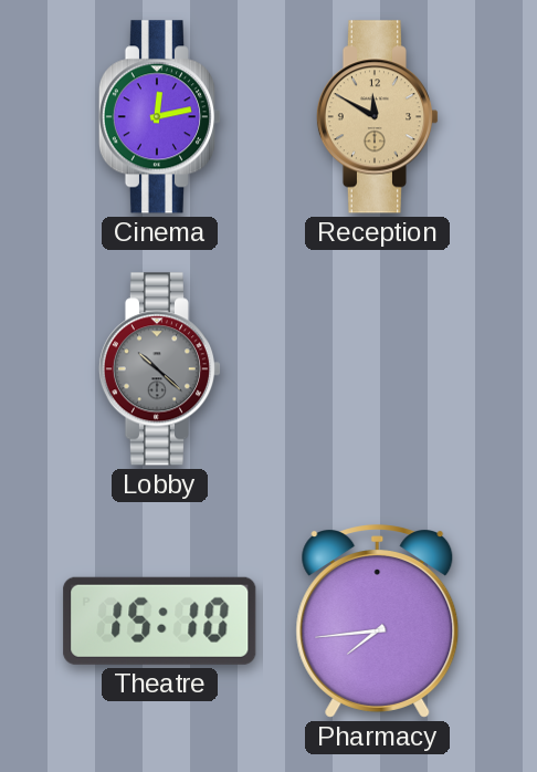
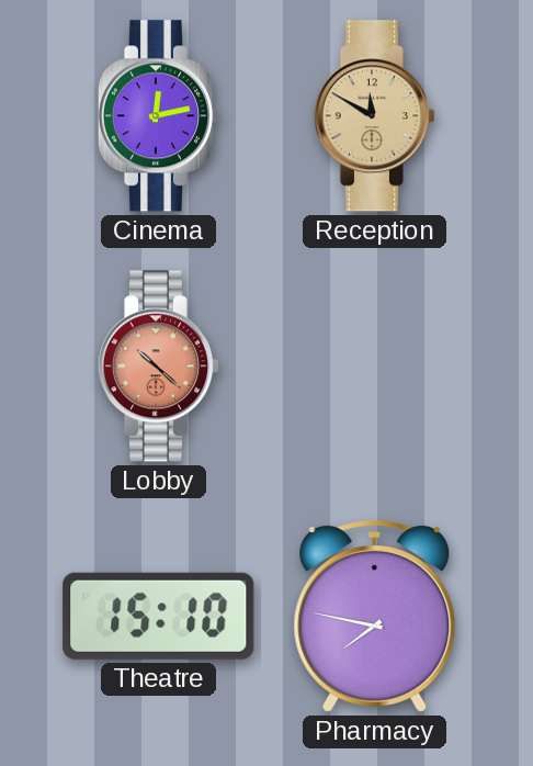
Lobby dial: grey -> salmon (158, 367)
Pharmacy: 7:44 -> 7:47 (375, 617)
